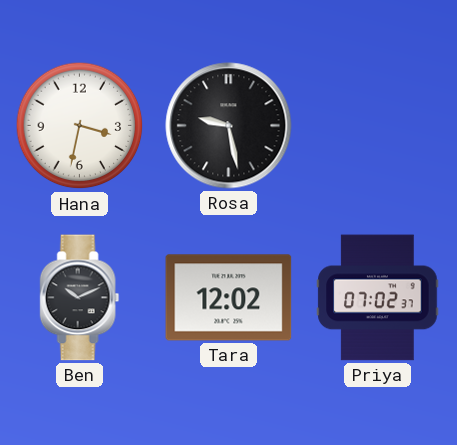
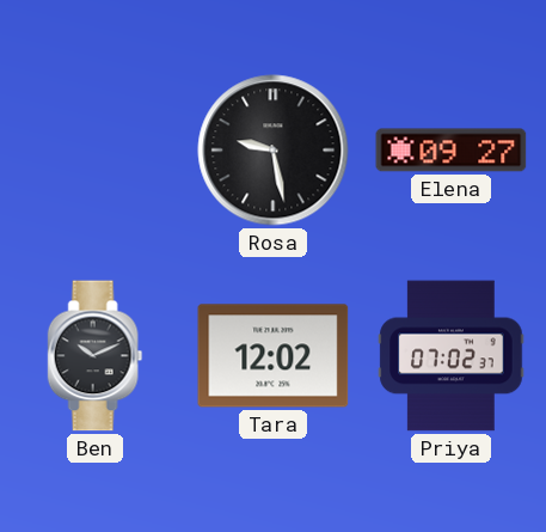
Hana: 3:32 -> none (80, 126)
Elena: none -> 09:27 (452, 151)
